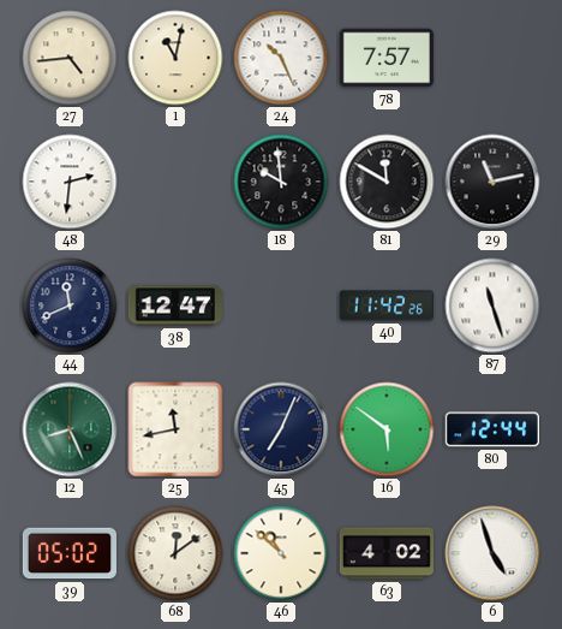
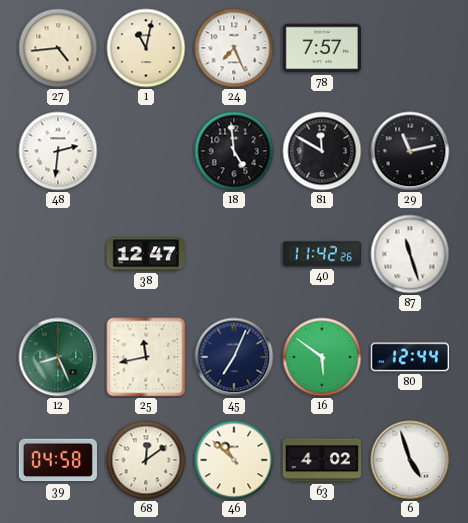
24: 10:26 -> 7:26 (234, 48)
18: 9:59 -> 4:59 (234, 151)
44: 11:41 -> none (70, 305)
39: 05:02 -> 04:58 (58, 460)
